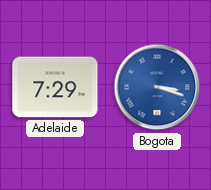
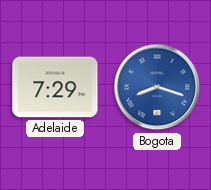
Bogota: 3:18 -> 8:18 (157, 87)
